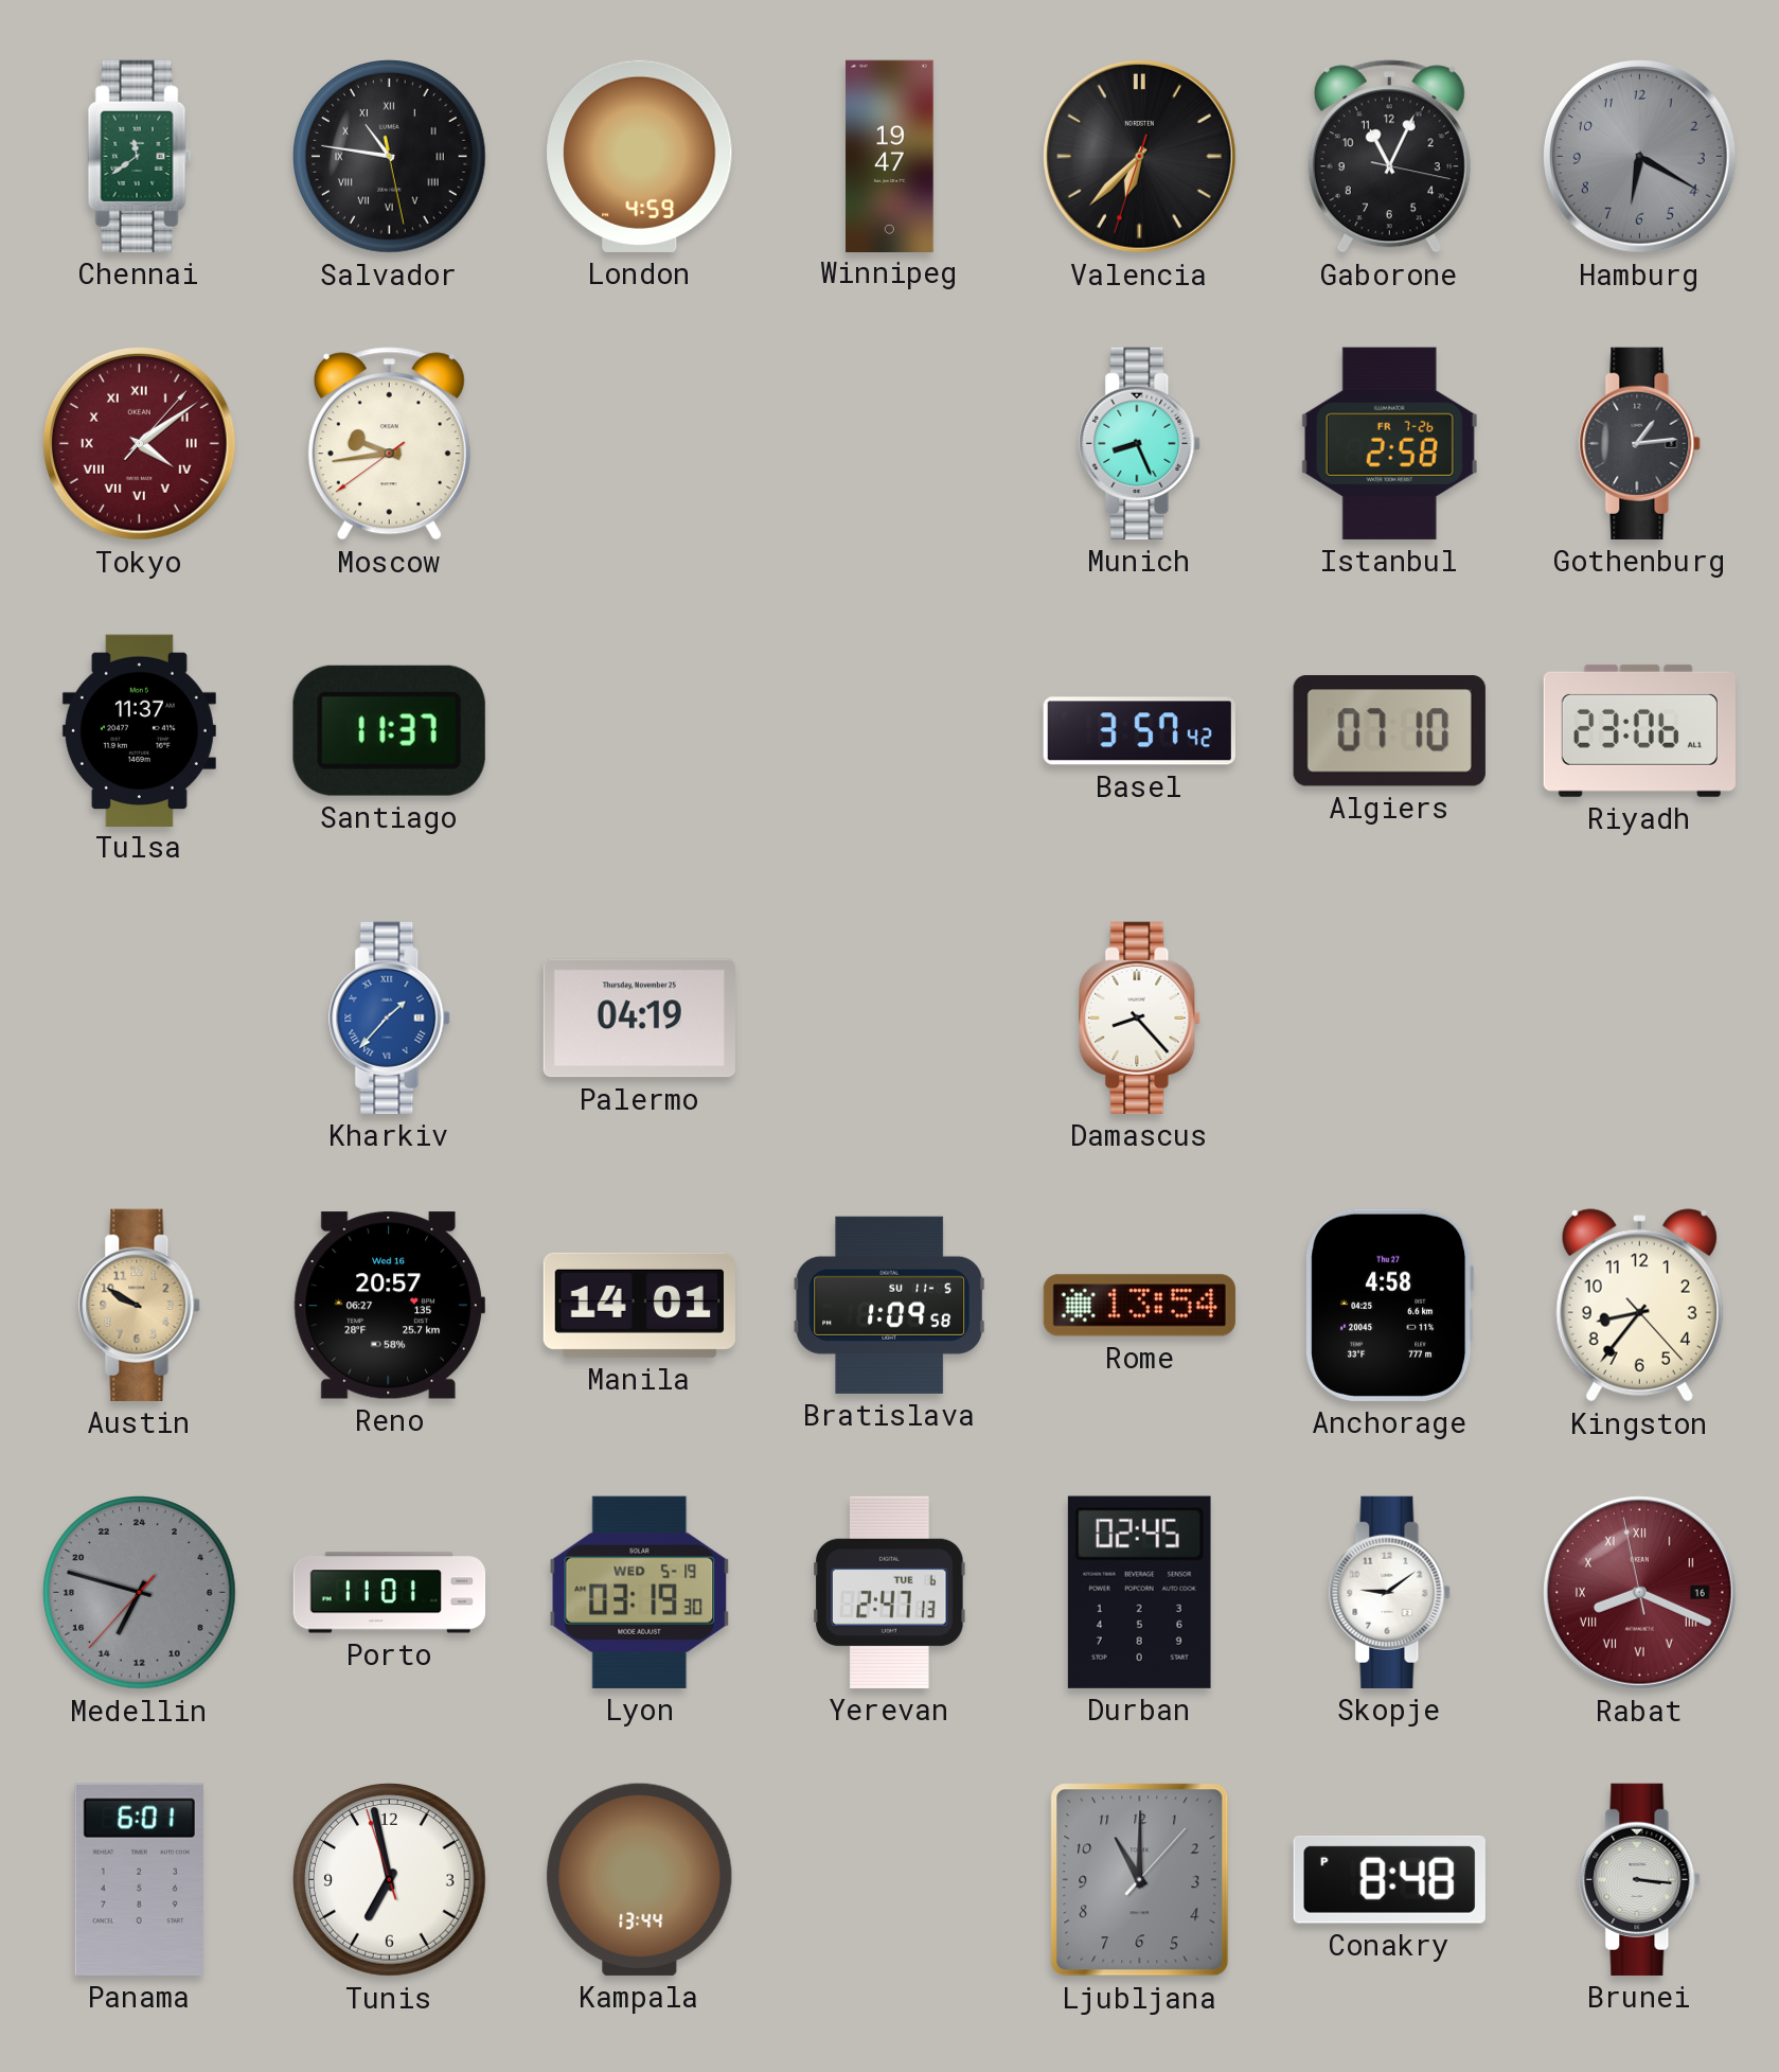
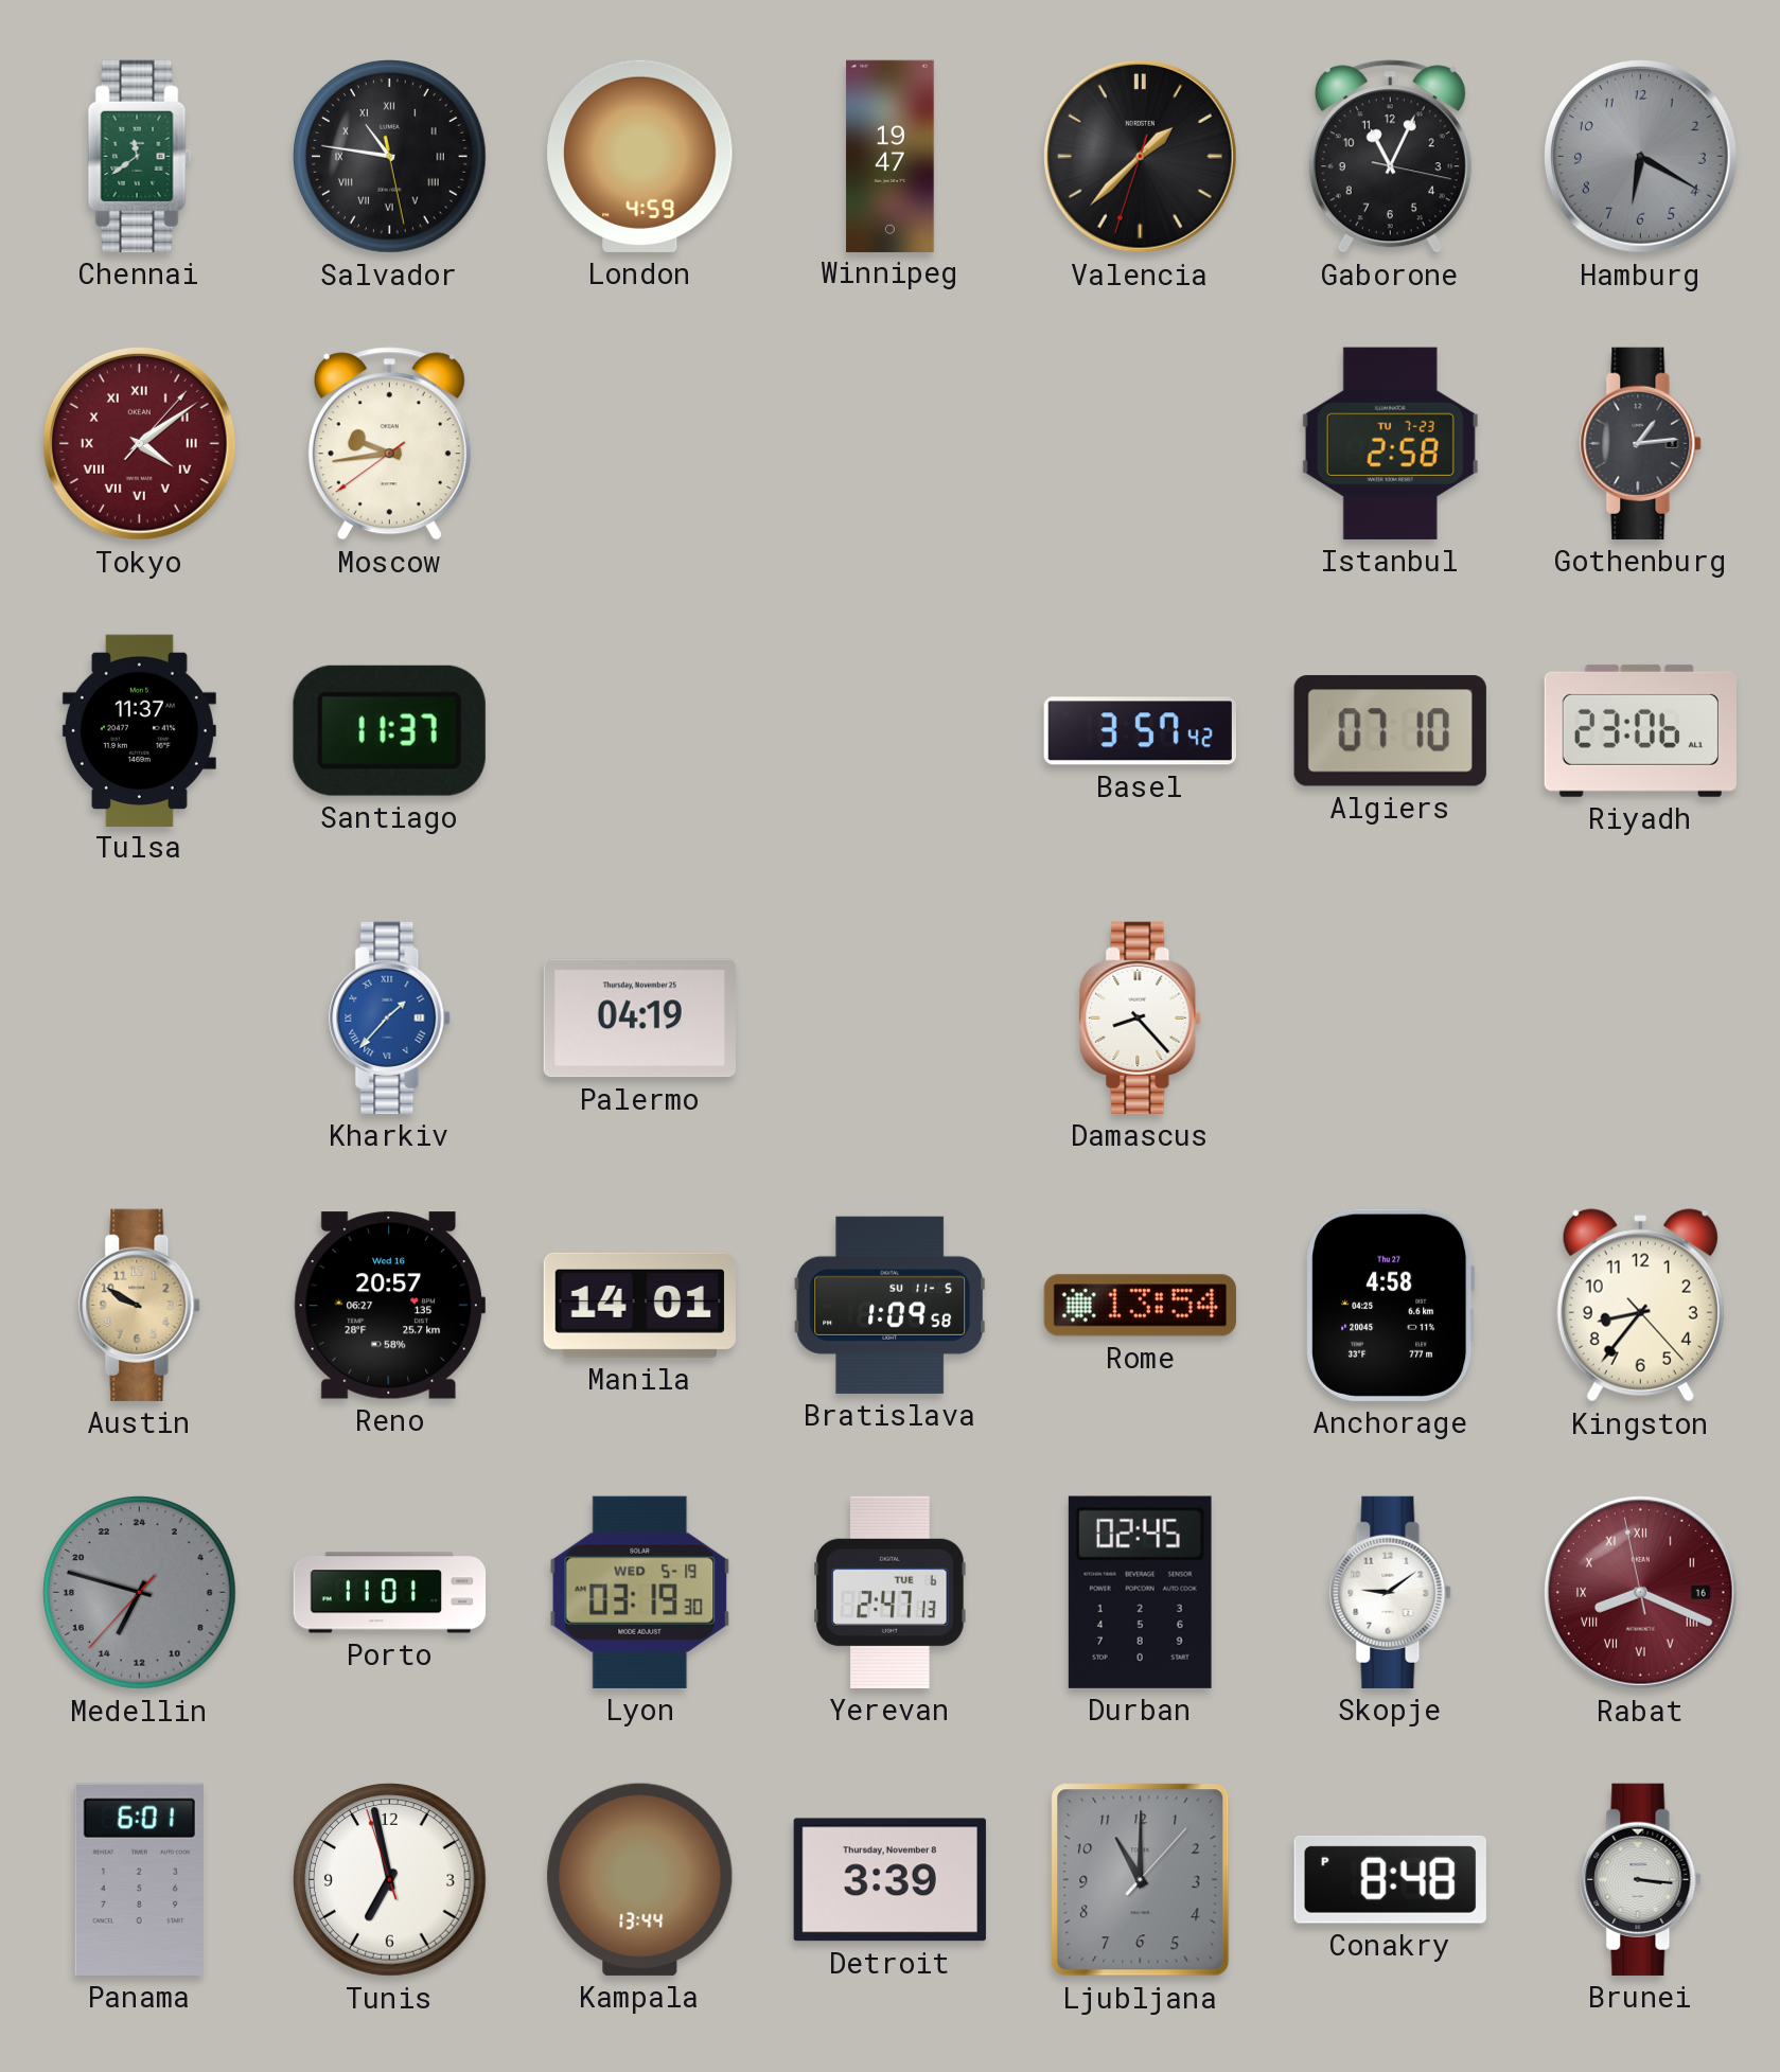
Valencia: 6:37 -> 1:37 (1140, 156)
Munich: 8:26 -> none (1140, 443)
Istanbul date: FR 7-26 -> TU 7-23 (1390, 443)
Detroit: none -> 3:39 (889, 1880)
